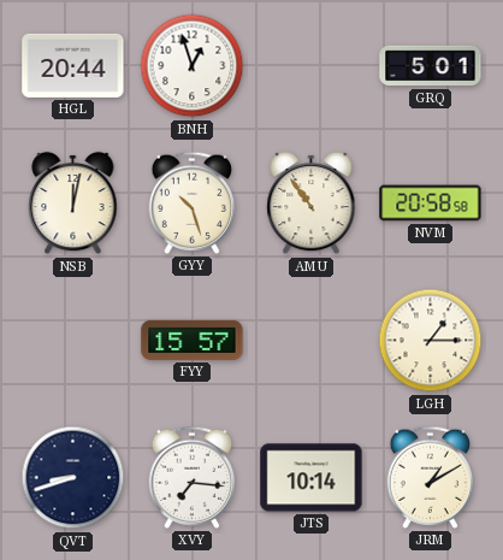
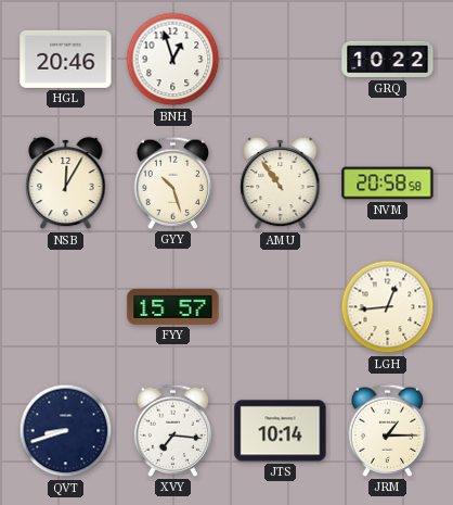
HGL: 20:44 -> 20:46 (66, 59)
GRQ: 5:01 -> 10:22 (388, 60)
NSB: 12:02 -> 12:05 (66, 184)
LGH: 1:15 -> 12:44 (388, 307)
JRM: 1:10 -> 1:15 (388, 430)
